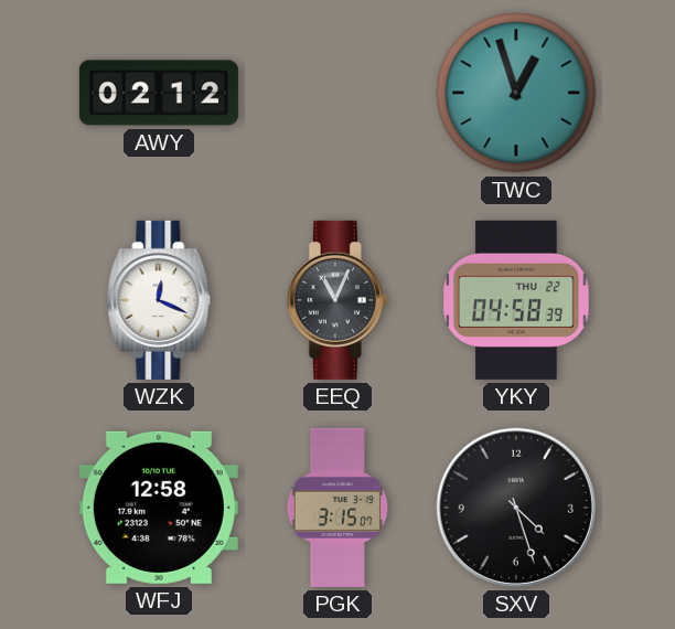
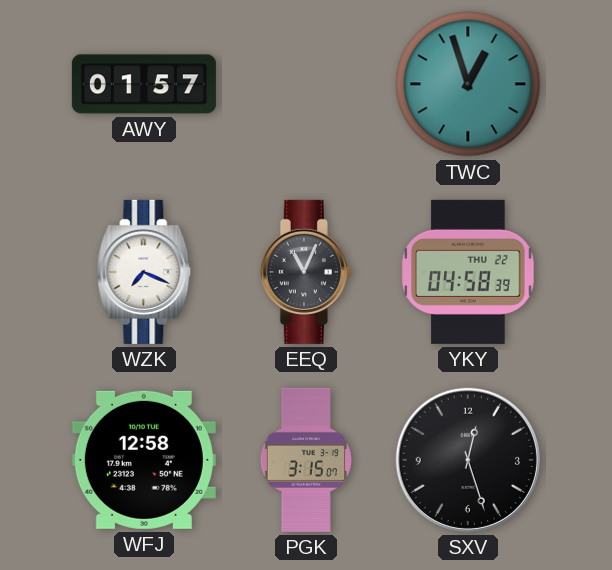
AWY: 02:12 -> 01:57 (144, 84)
WZK: 12:19 -> 7:19 (144, 272)
SXV: 4:27 -> 12:27 (468, 460)
